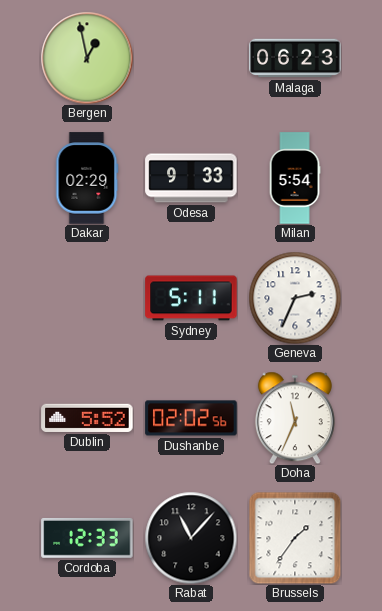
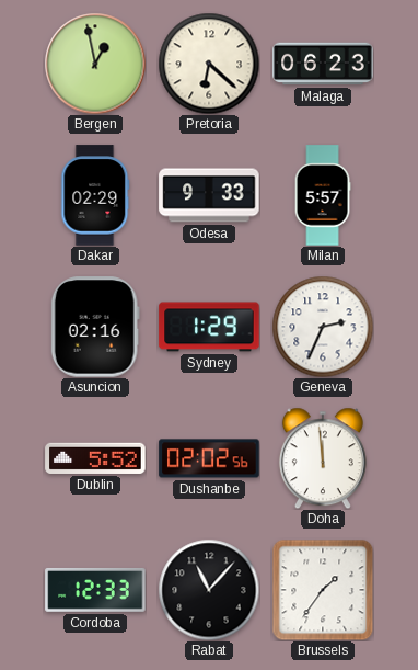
Pretoria: none -> 6:22 (209, 64)
Milan: 5:54 -> 5:57 (323, 195)
Asuncion: none -> 02:16 (95, 327)
Sydney: 5:11 -> 1:29 (209, 327)
Doha: 11:34 -> 11:59 (323, 458)
